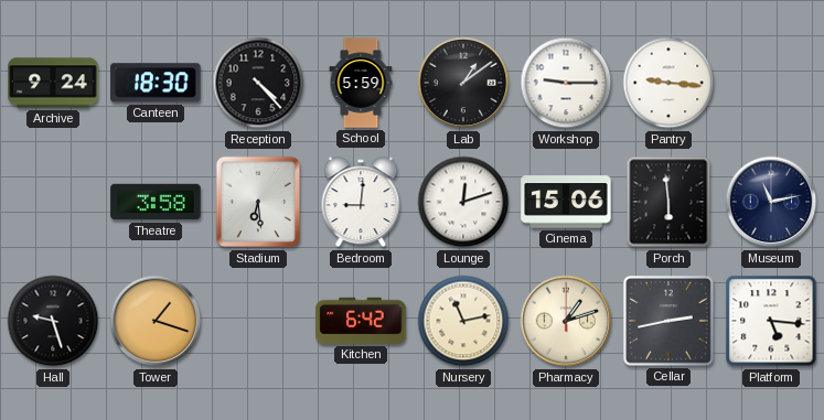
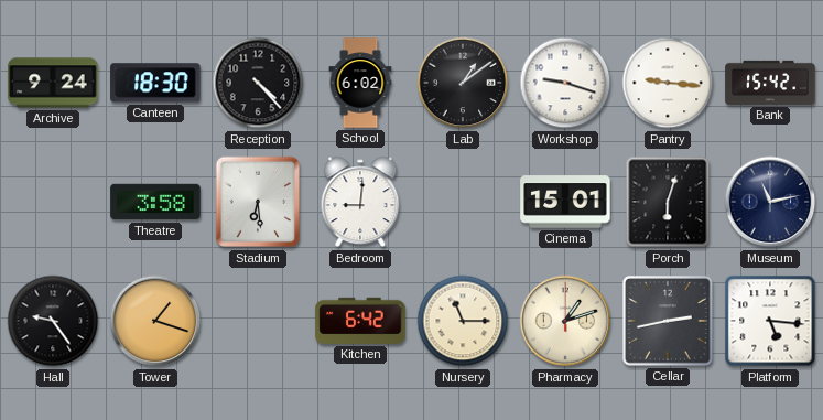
School: 5:59 -> 6:02 (360, 83)
Workshop: 9:15 -> 9:18 (565, 83)
Bank: none -> 15:42 (770, 83)
Lounge: 12:12 -> none (463, 202)
Cinema: 15:06 -> 15:01 (565, 202)
Porch: 5:59 -> 6:03 (668, 202)
Hall: 9:27 -> 9:24 (53, 321)
Nursery: 11:13 -> 11:15 (463, 321)
